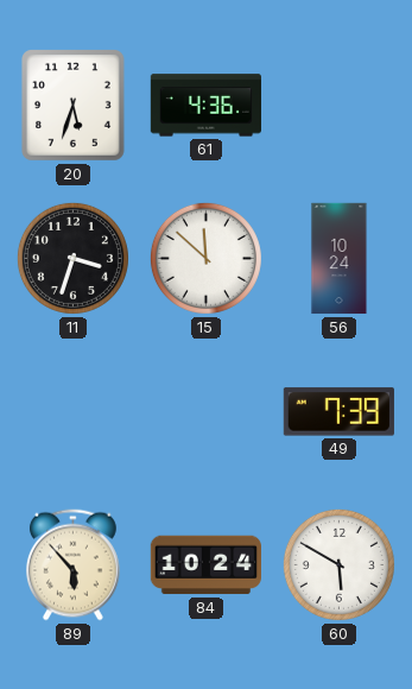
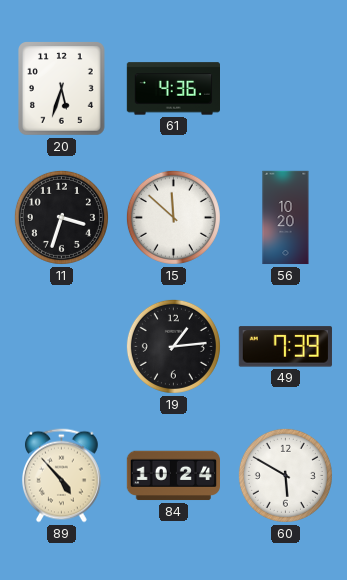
56: 10:24 -> 10:20 (286, 218)
19: none -> 1:14 (173, 346)
89: 5:53 -> 4:53 (62, 476)
